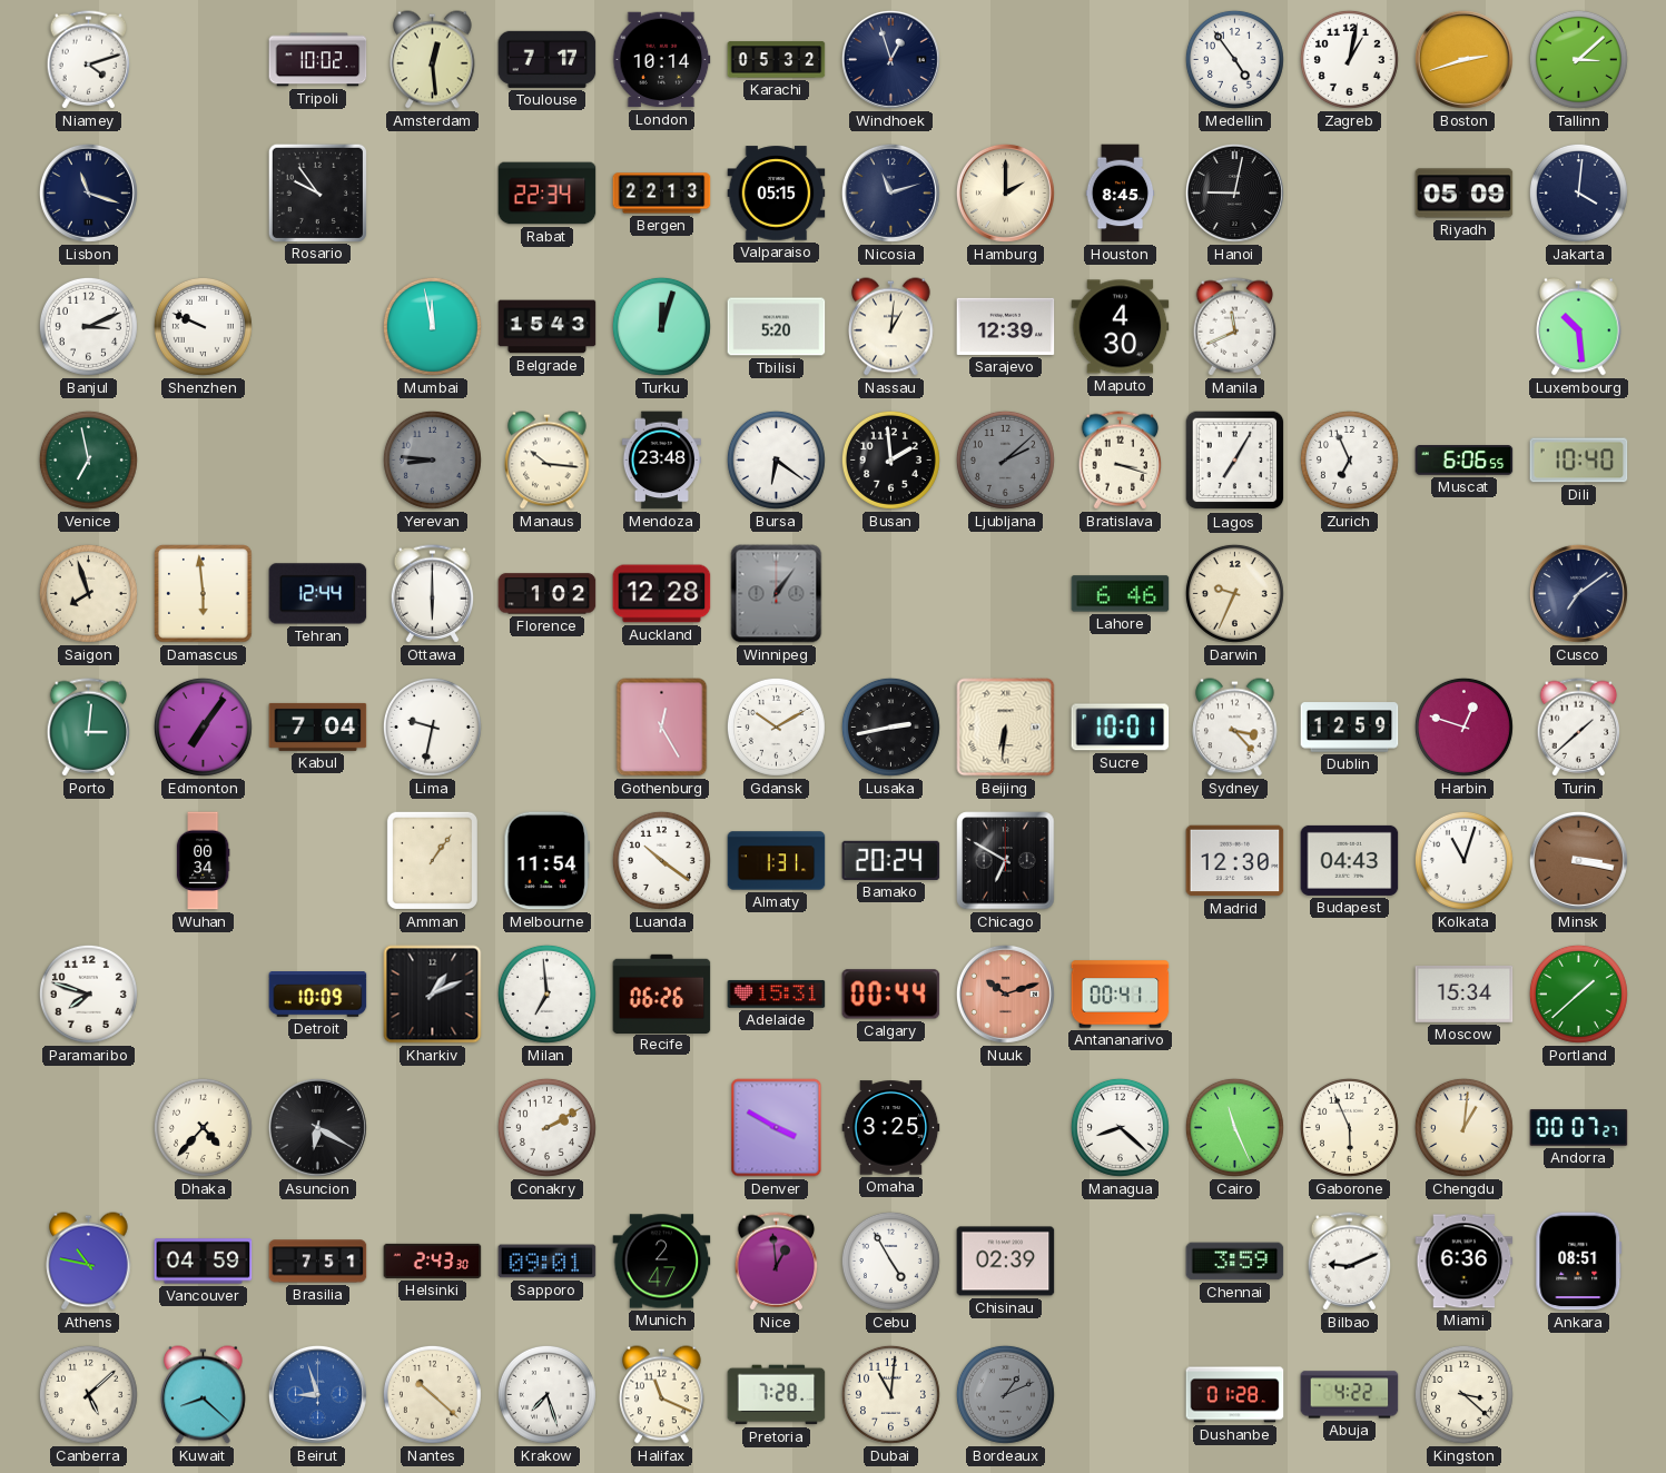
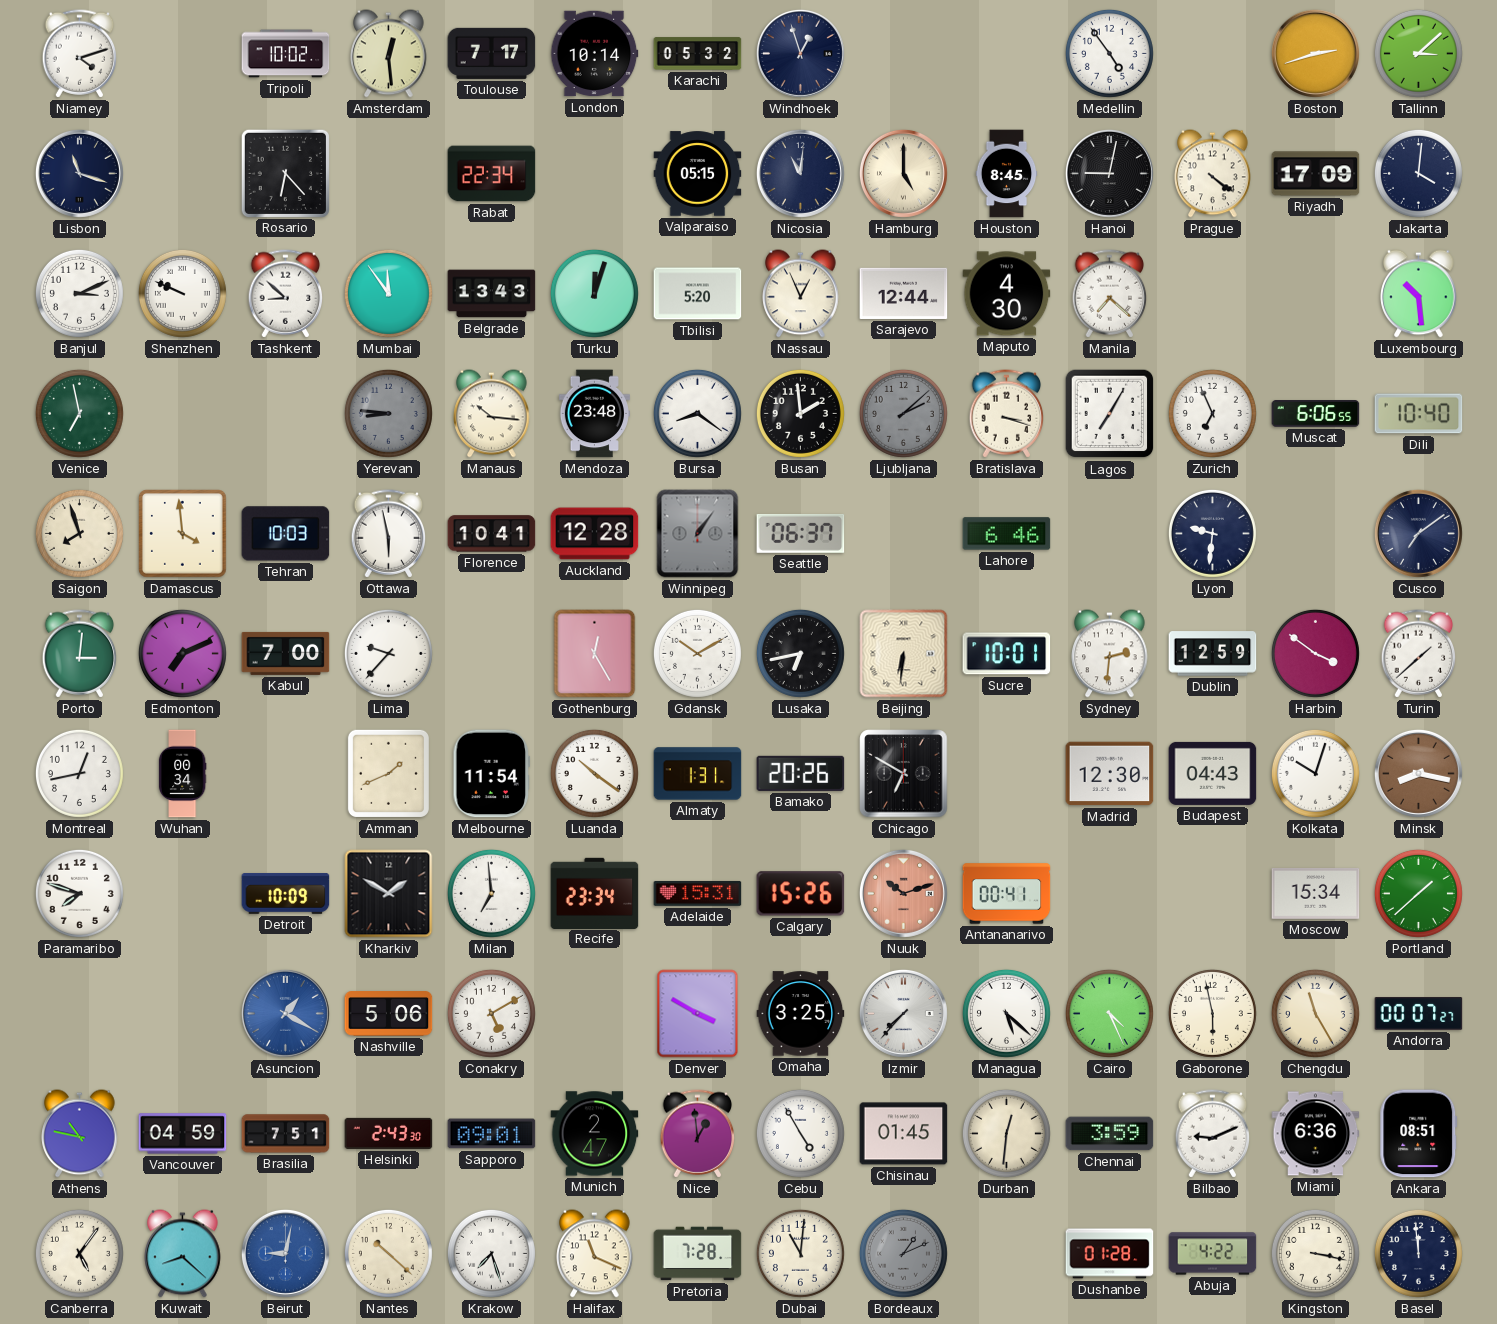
Zagreb: 1:02 -> none (1349, 59)
Rosario: 9:54 -> 6:23 (285, 173)
Bergen: 22:13 -> none (662, 194)
Nicosia: 11:12 -> 11:01 (800, 173)
Hamburg: 2:00 -> 5:00 (903, 173)
Prague: none -> 4:21 (1213, 174)
Riyadh: 05:09 -> 17:09 (1316, 174)
Tashkent: none -> 8:52 (286, 294)
Mumbai: 11:58 -> 11:54 (388, 293)
Belgrade: 15:43 -> 13:43 (492, 294)
Nassau: 1:01 -> 12:56 (801, 294)
Sarajevo: 12:39 -> 12:44 (904, 293)
Manila: 11:41 -> 7:22 (1110, 294)
Bursa: 6:21 -> 8:21 (697, 413)
Damascus: 5:59 -> 3:59 (183, 534)
Tehran: 12:44 -> 10:03 (286, 534)
Ottawa: 6:00 -> 5:58 (389, 534)
Florence: 1:02 -> 10:41 (492, 534)
Seattle: none -> 06:37 (801, 533)
Darwin: 9:34 -> none (1234, 593)
Lyon: none -> 9:31 (1212, 533)
Edmonton: 7:06 -> 7:11 (182, 653)
Kabul: 7:04 -> 7:00 (286, 653)
Lima: 9:32 -> 9:37 (388, 653)
Lusaka: 2:43 -> 6:43 (800, 653)
Sydney: 3:23 -> 2:31 (1110, 654)
Harbin: 12:48 -> 3:51 (1315, 653)
Montreal: none -> 12:43 (79, 773)
Amman: 1:06 -> 1:41 (388, 773)
Bamako: 20:24 -> 20:26 (801, 773)
Kolkata: 11:03 -> 10:03 (1315, 773)
Minsk: 3:17 -> 8:17 (1418, 773)
Kharkiv: 1:11 -> 1:50 (389, 894)
Recife: 06:26 -> 23:34 (595, 893)
Calgary: 00:44 -> 15:26 (801, 894)
Dhaka: 4:37 -> none (203, 1127)
Asuncion: 6:20 -> 1:20 (285, 1013)
Asuncion dial: black -> blue (285, 1013)
Nashville: none -> 5:06 (389, 1014)
Conakry: 2:10 -> 5:10 (491, 1013)
Izmir: none -> 7:37 (903, 1013)
Managua: 8:22 -> 5:22 (1006, 1013)
Cairo: 11:26 -> 4:26 (1109, 1013)
Gaborone: 5:56 -> 5:58 (1212, 1013)
Chengdu: 1:01 -> 11:25 (1315, 1013)
Chisinau: 02:39 -> 01:45 (904, 1134)
Durban: none -> 12:31 (1006, 1133)
Canberra: 5:08 -> 5:06 (79, 1253)
Beirut: 8:57 -> 9:02 (285, 1253)
Kingston: 3:22 -> 3:17 (1315, 1253)
Basel: none -> 11:59 (1418, 1253)
